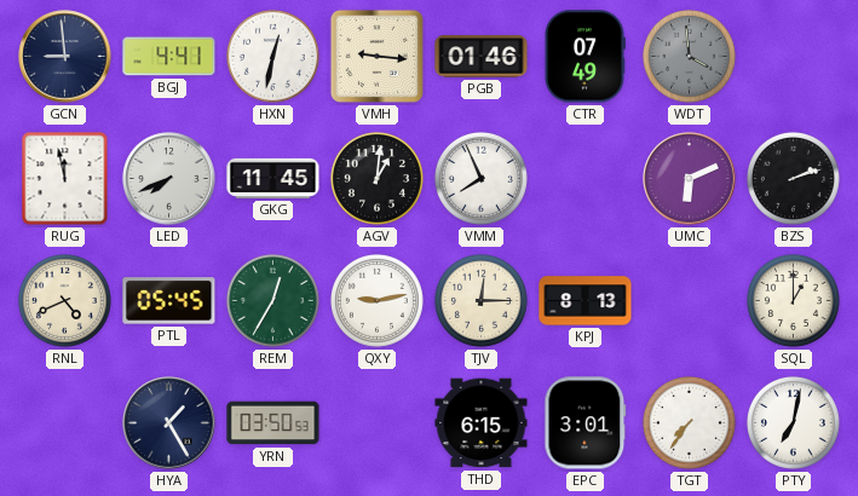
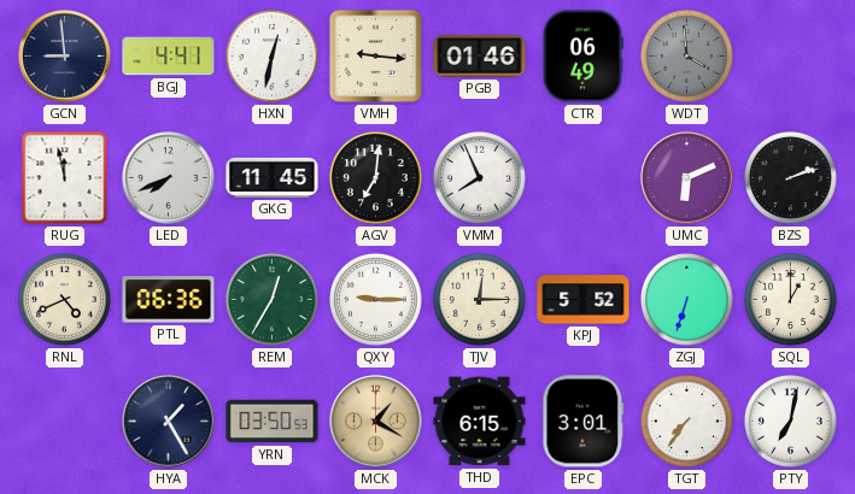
CTR: 07:49 -> 06:49 (584, 57)
AGV: 1:01 -> 7:01 (375, 177)
PTL: 05:45 -> 06:36 (169, 300)
QXY: 9:13 -> 9:15 (375, 299)
KPJ: 8:13 -> 5:52 (584, 300)
ZGJ: none -> 6:33 (686, 299)
MCK: none -> 1:20 (376, 422)
